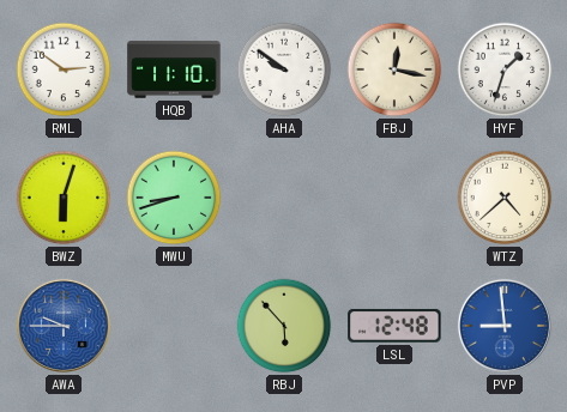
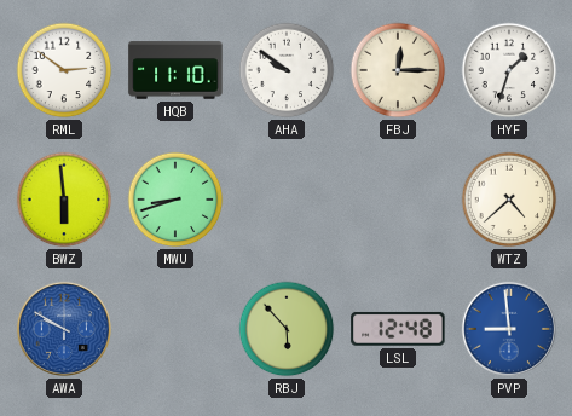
FBJ: 12:17 -> 12:15 (398, 70)
BWZ: 6:03 -> 5:59 (64, 200)
AWA: 9:45 -> 9:50 (64, 329)
